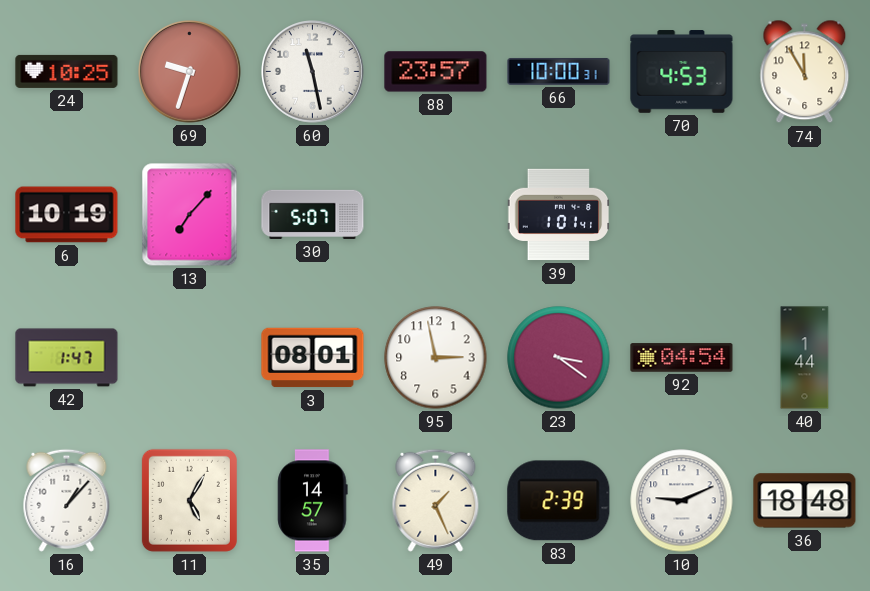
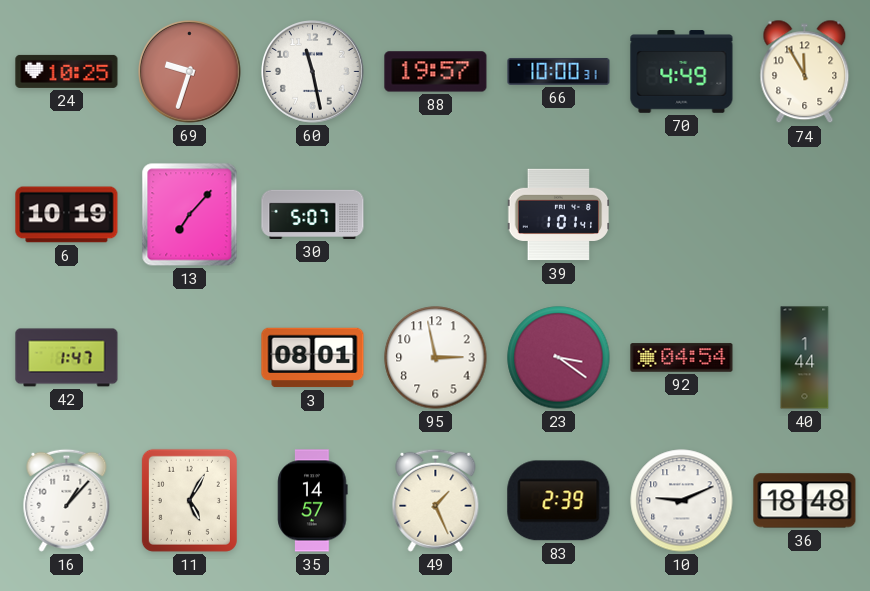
88: 23:57 -> 19:57 (436, 72)
70: 4:53 -> 4:49 (682, 72)
